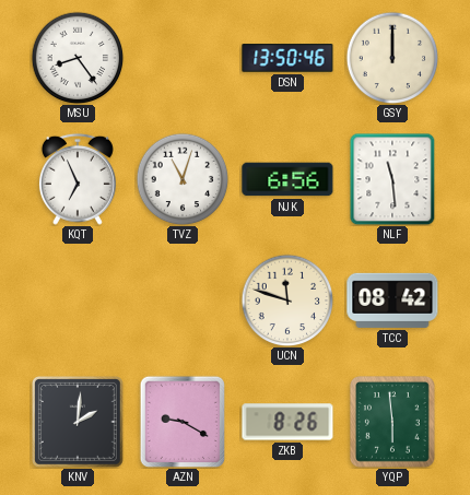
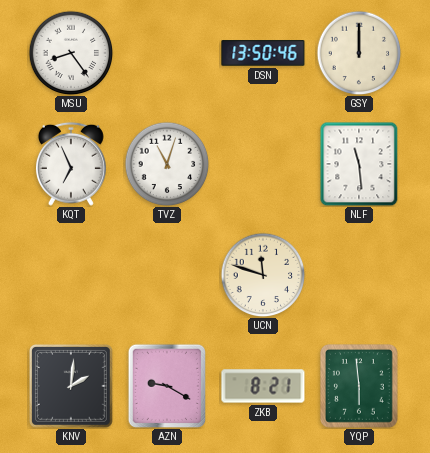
NJK: 6:56 -> none (287, 179)
TCC: 08:42 -> none (392, 300)
ZKB: 8:26 -> 8:21 (263, 386)
